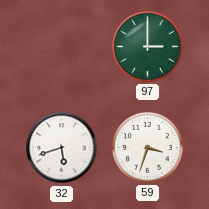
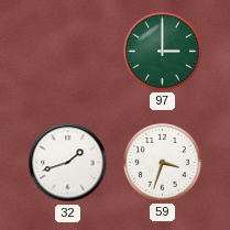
32: 5:42 -> 1:42 (68, 163)
